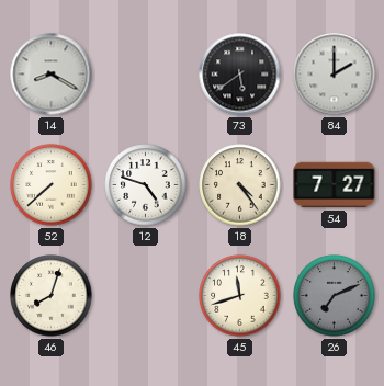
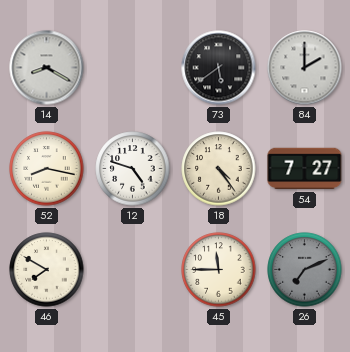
52: 7:38 -> 8:17 (47, 169)
46: 8:03 -> 7:50 (47, 270)
45: 11:42 -> 11:45 (219, 270)
